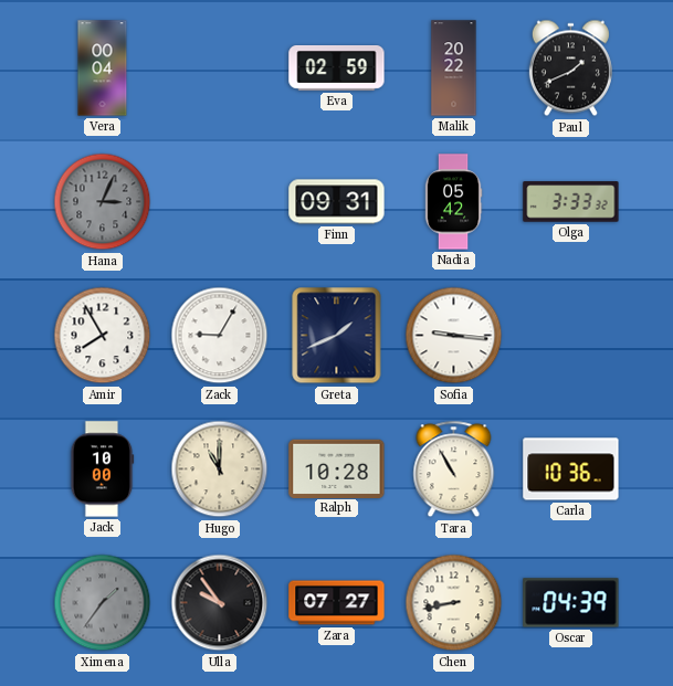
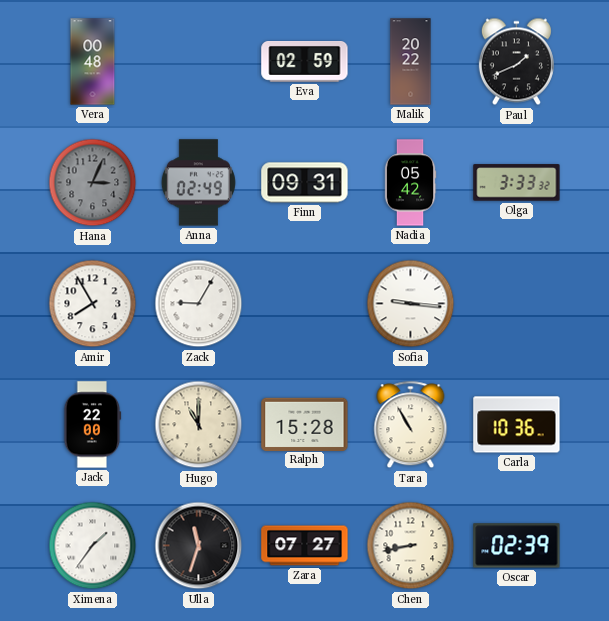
Vera: 00:04 -> 00:48 (93, 62)
Anna: none -> 02:49 (198, 183)
Greta: 1:41 -> none (337, 336)
Jack: 10:00 -> 22:00 (92, 425)
Ralph: 10:28 -> 15:28 (305, 424)
Ximena dial: grey -> white (93, 546)
Ulla: 9:54 -> 11:33 (199, 546)
Oscar: 04:39 -> 02:39 (517, 546)
